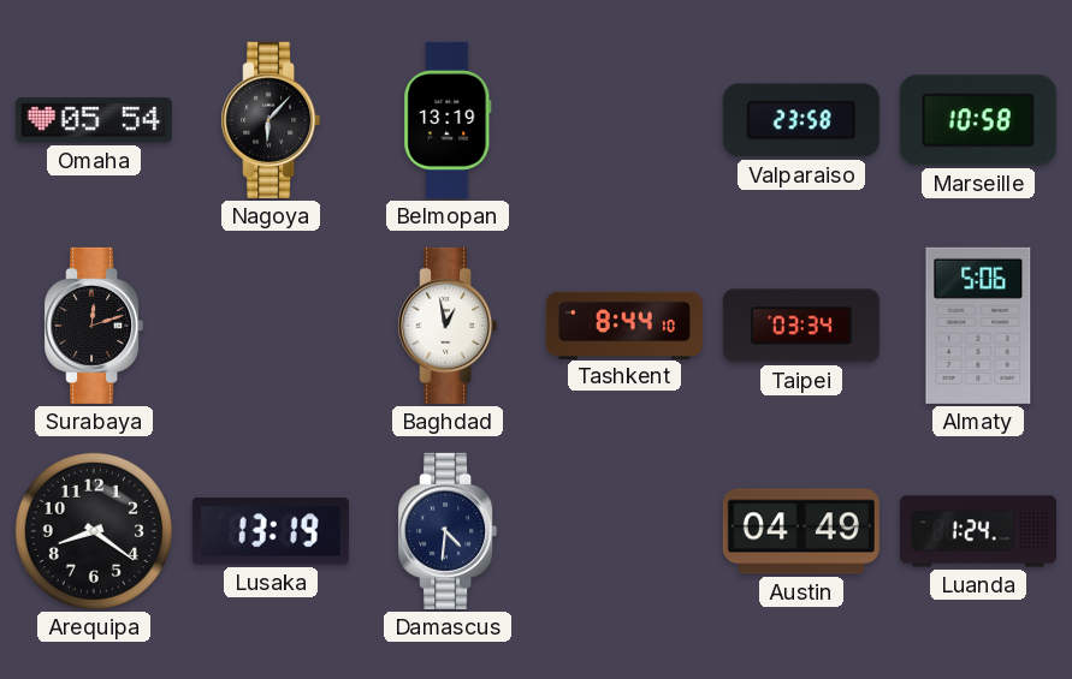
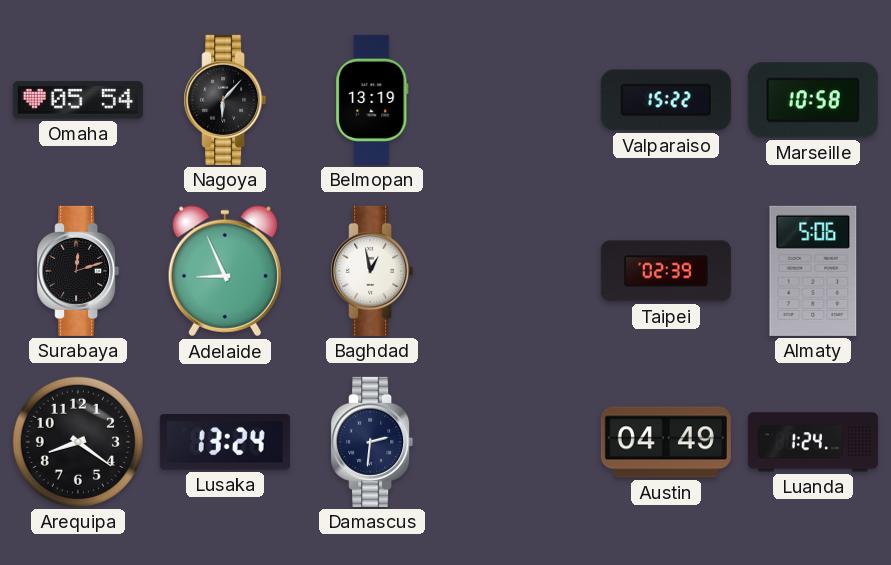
Valparaiso: 23:58 -> 15:22 (666, 100)
Adelaide: none -> 8:56 (225, 271)
Tashkent: 8:44 -> none (624, 324)
Taipei: 03:34 -> 02:39 (666, 271)
Lusaka: 13:19 -> 13:24 (225, 442)
Damascus: 4:31 -> 2:31 (372, 442)
